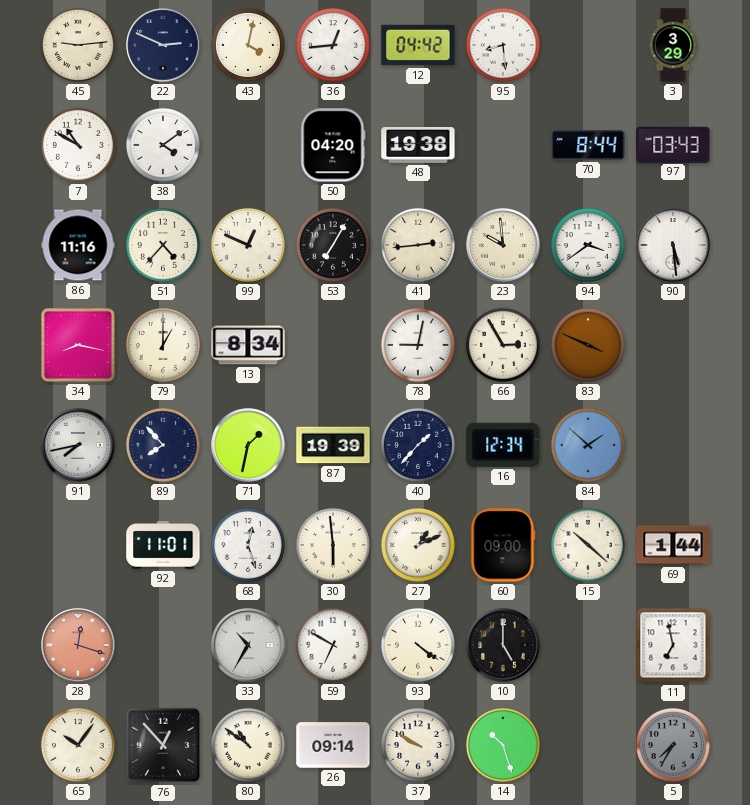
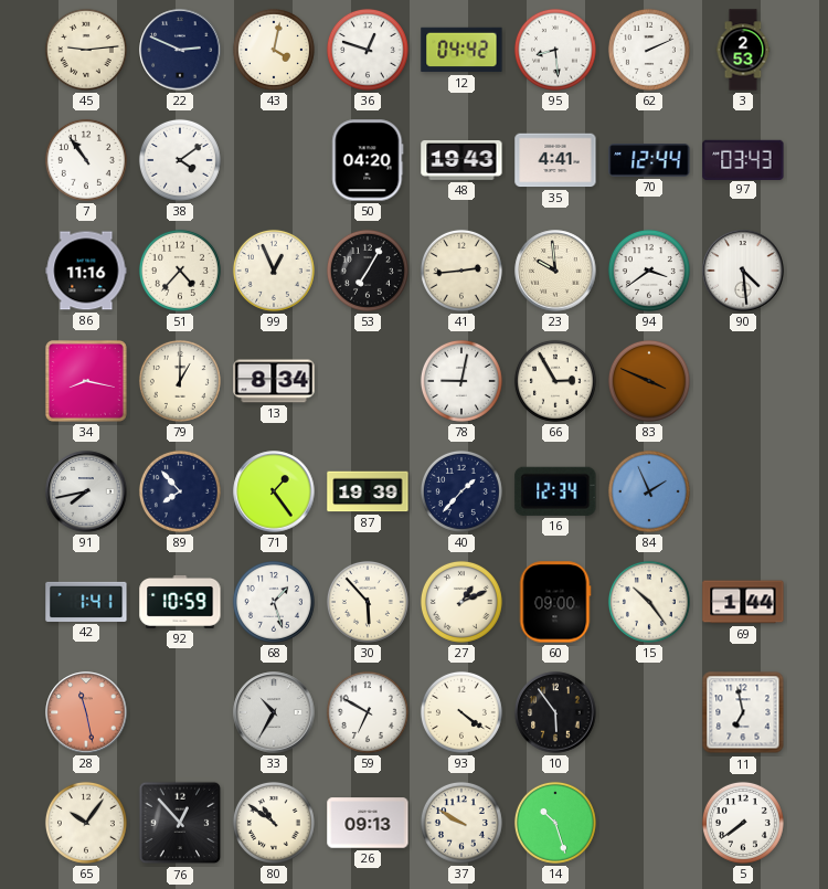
36: 12:44 -> 12:48 (368, 50)
62: none -> 2:11 (649, 50)
3: 3:29 -> 2:53 (743, 50)
7: 10:50 -> 10:54 (86, 160)
48: 19:38 -> 19:43 (461, 161)
35: none -> 4:41 (555, 160)
70: 8:44 -> 12:44 (649, 161)
99: 12:49 -> 12:56 (274, 271)
90: 5:29 -> 4:29 (743, 271)
71: 1:32 -> 1:24 (274, 491)
84: 1:52 -> 1:56 (649, 491)
42: none -> 1:41 (86, 602)
92: 11:01 -> 10:59 (180, 602)
68: 12:27 -> 1:27 (274, 602)
30: 5:59 -> 5:53 (368, 602)
15: 10:22 -> 10:24 (649, 602)
28: 12:18 -> 11:28 (86, 712)
10: 5:00 -> 5:54 (555, 712)
26: 09:14 -> 09:13 (368, 823)
5: 7:35 -> 7:39 (743, 823)
5 dial: grey -> white (743, 823)
